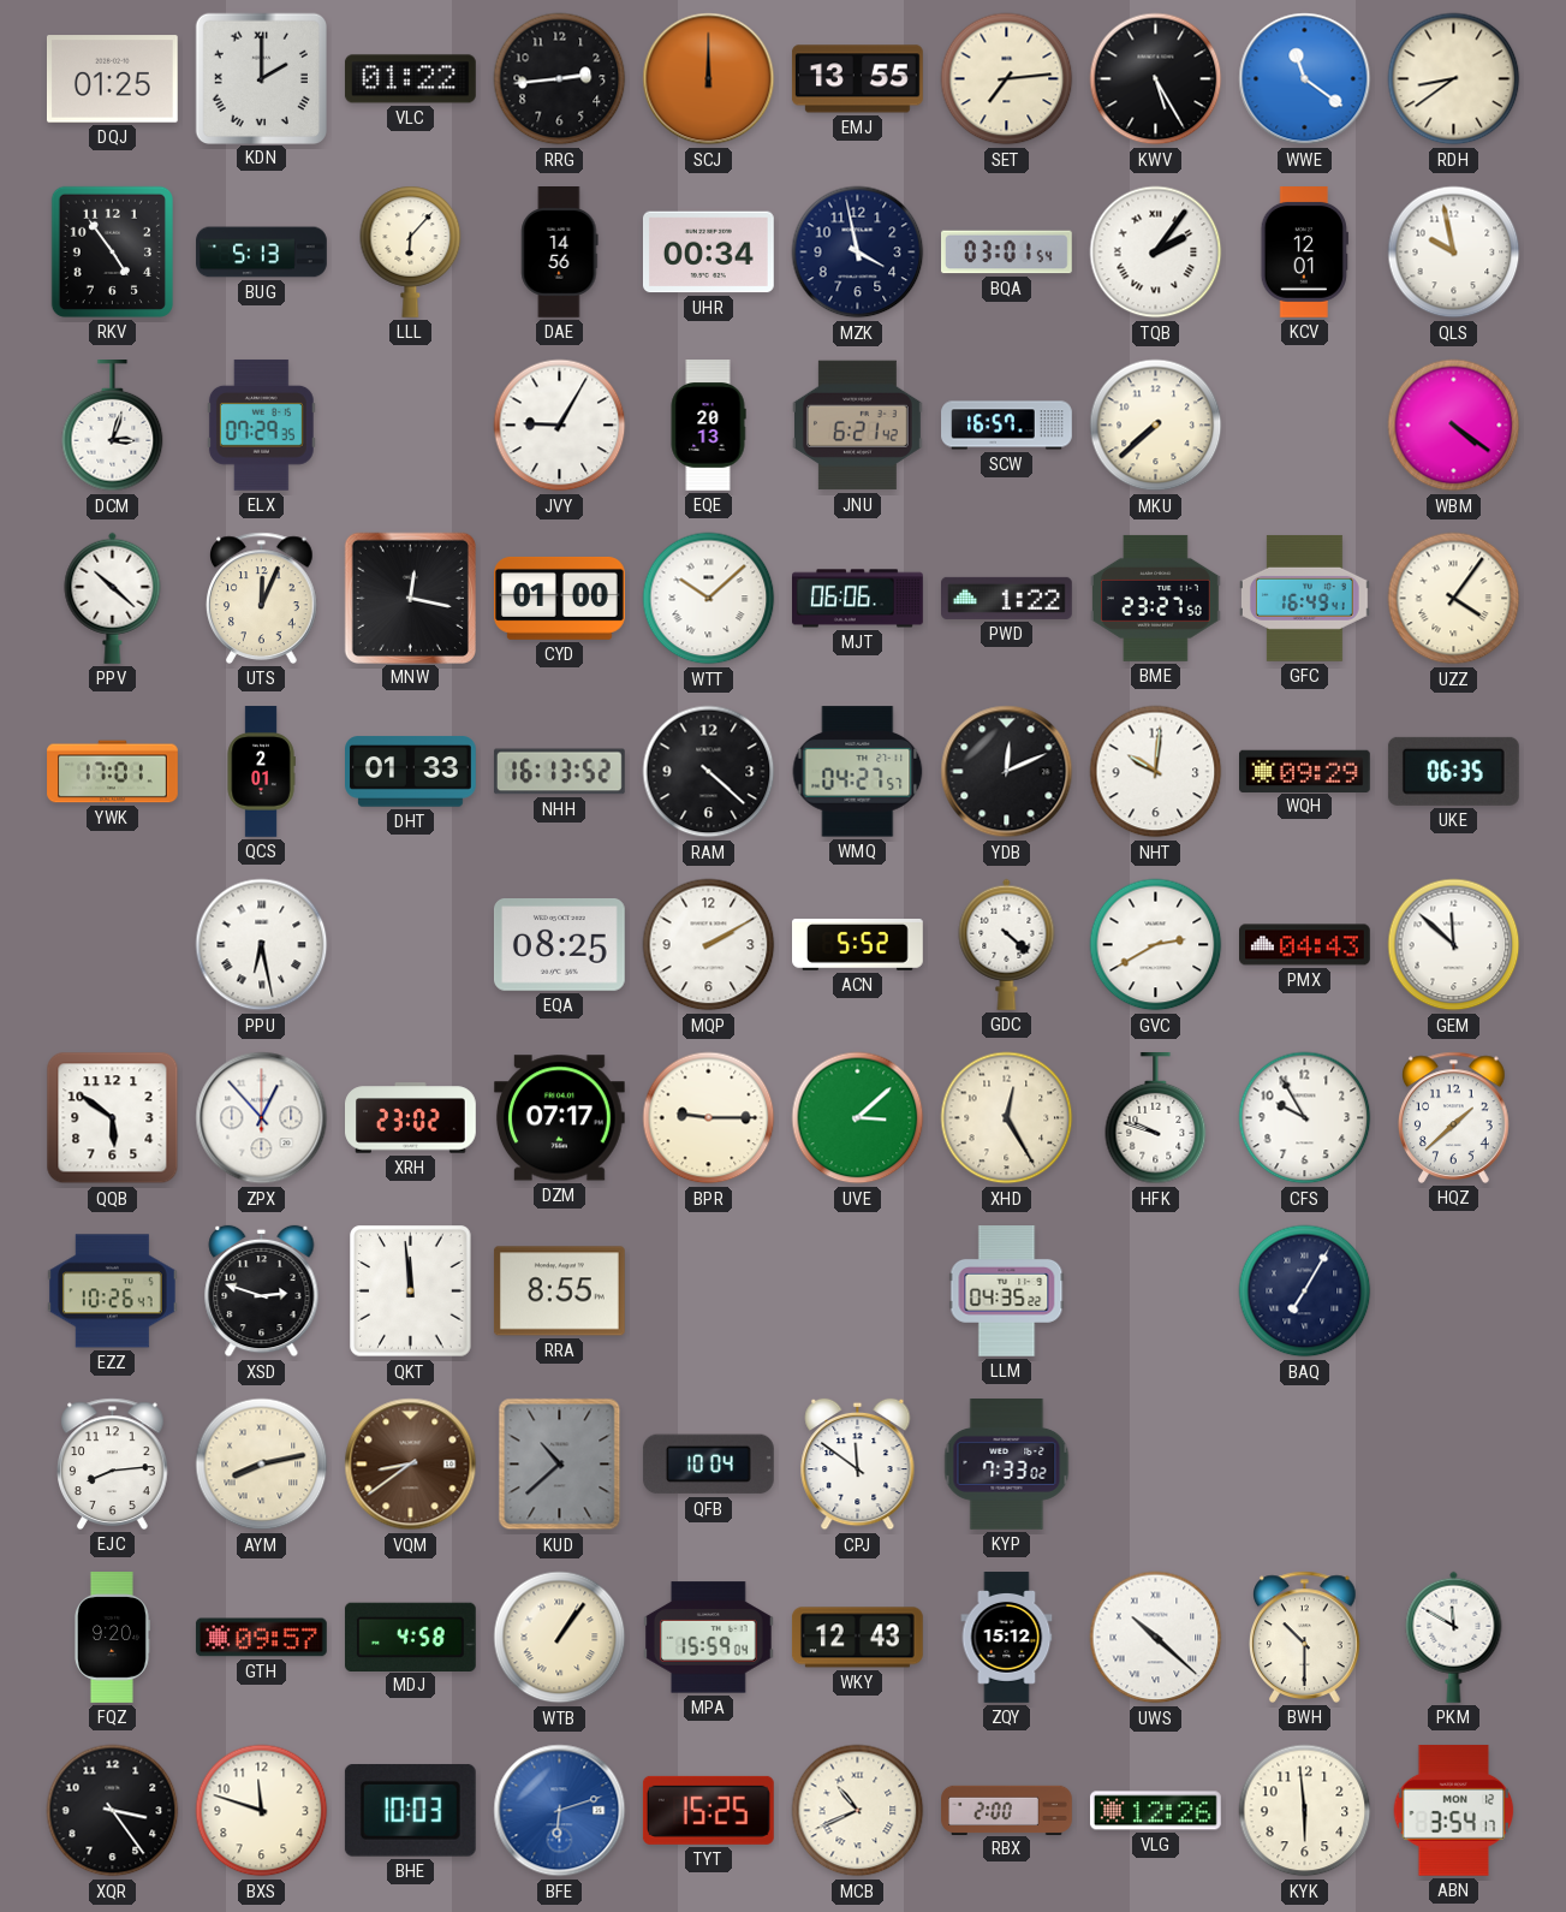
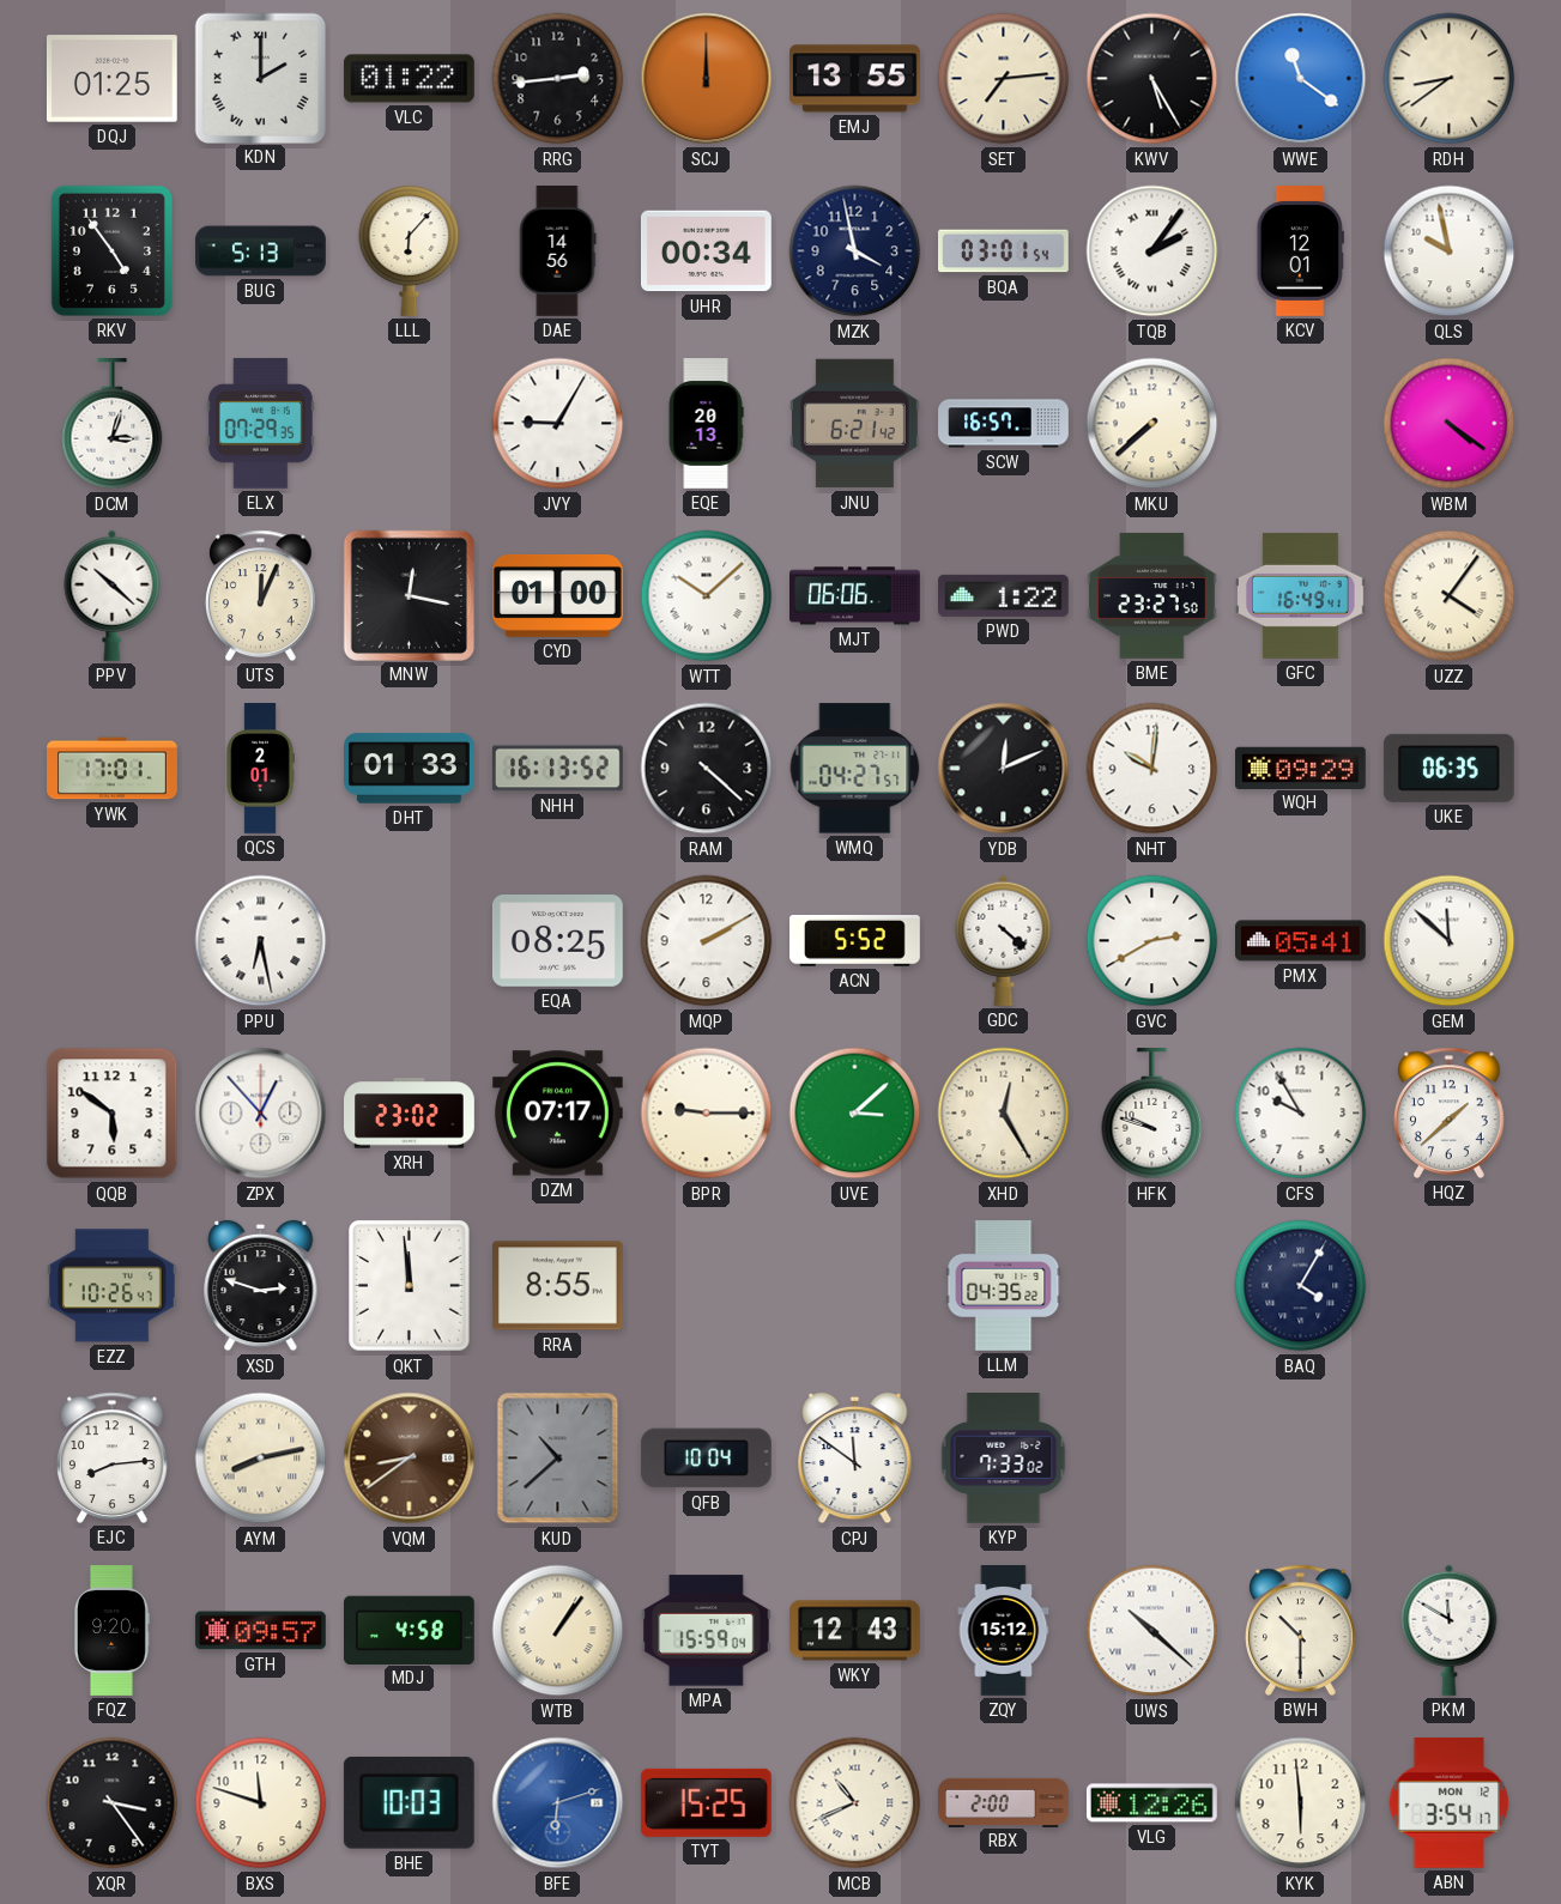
PMX: 04:43 -> 05:41 (1301, 941)
BAQ: 7:05 -> 4:05 (1301, 1286)
